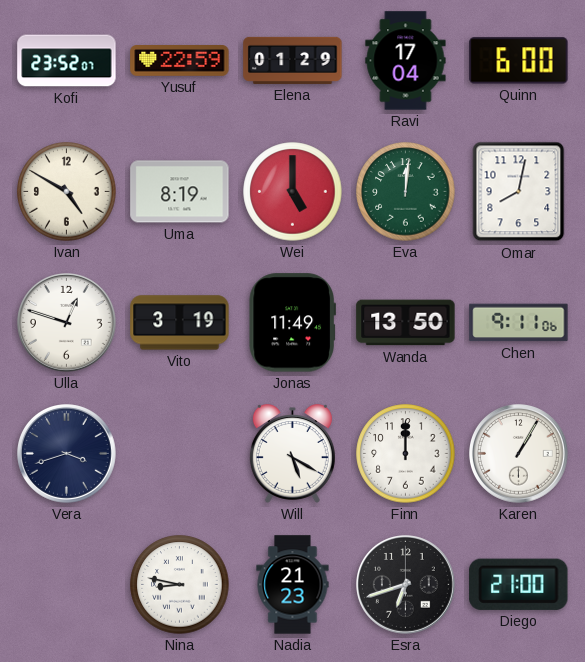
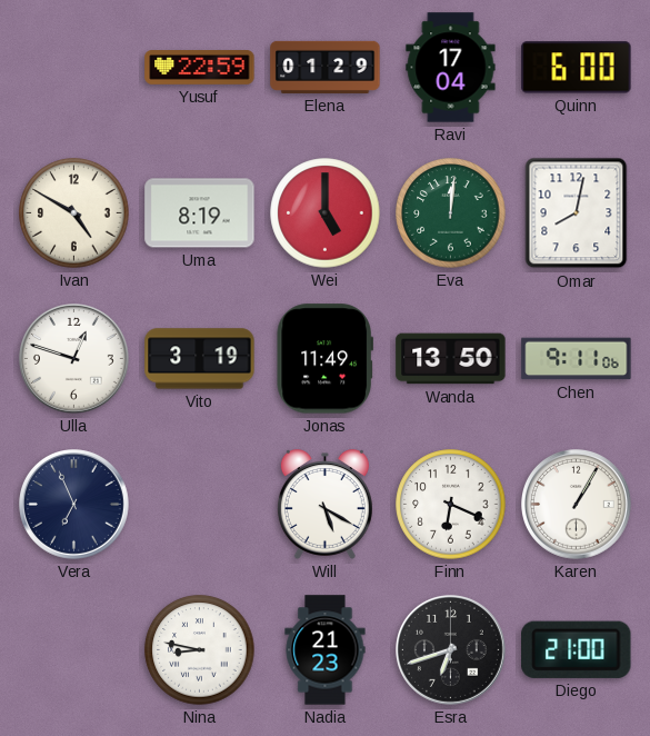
Kofi: 23:52 -> none (67, 61)
Vera: 3:42 -> 6:56 (74, 505)
Finn: 12:00 -> 6:19 (451, 505)
